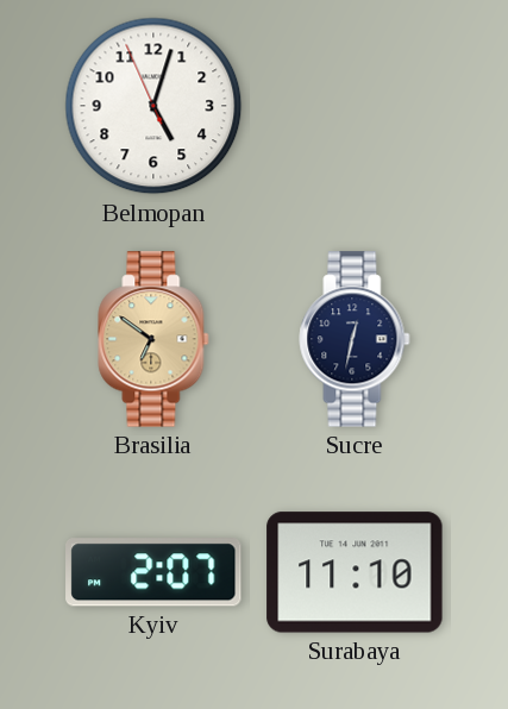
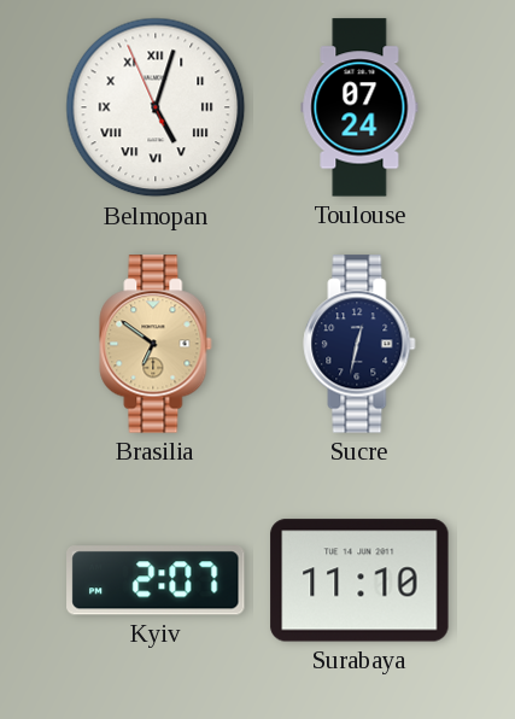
Belmopan numerals: Arabic -> Roman (156, 107)
Toulouse: none -> 07:24 (359, 107)
